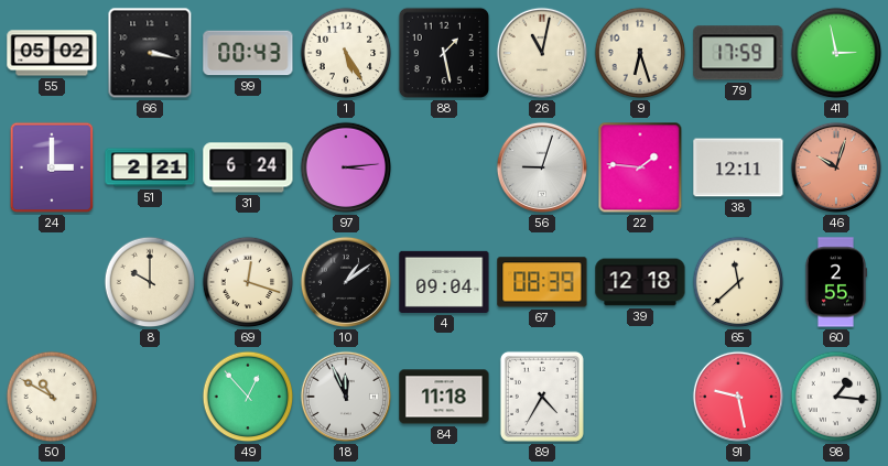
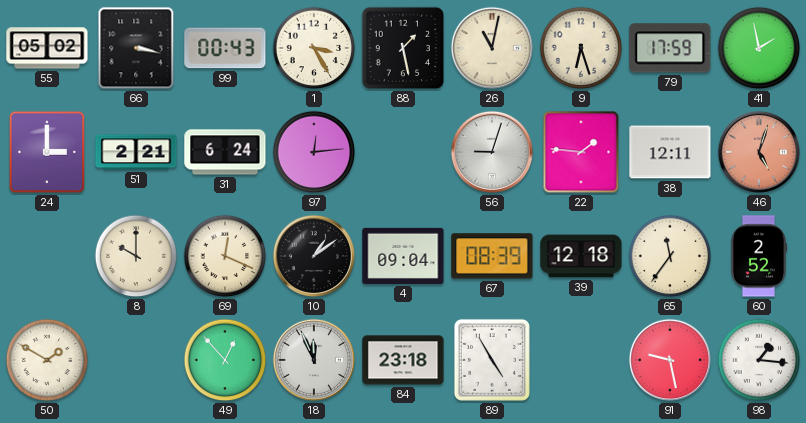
1: 5:25 -> 3:25 (314, 48)
41: 2:58 -> 1:58 (759, 48)
97: 3:14 -> 12:14 (314, 152)
46: 10:03 -> 5:03 (759, 152)
69: 12:18 -> 12:19 (225, 256)
65: 11:38 -> 11:36 (670, 256)
60: 2:55 -> 2:52 (759, 256)
50: 10:50 -> 1:50 (47, 360)
84: 11:18 -> 23:18 (403, 360)
89: 4:35 -> 4:55 (492, 360)
